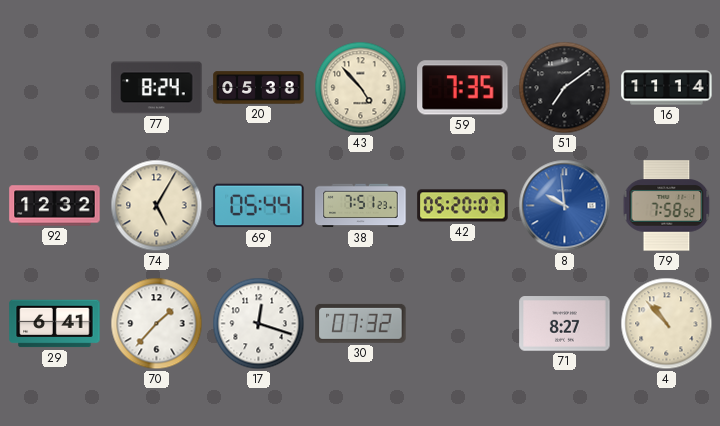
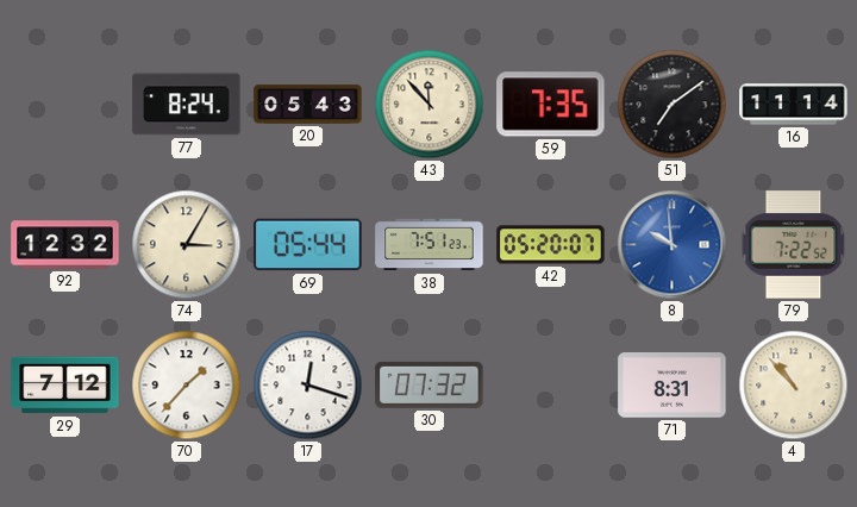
20: 05:38 -> 05:43 (308, 105)
43: 4:53 -> 11:53 (430, 105)
74: 5:05 -> 3:05 (187, 245)
79: 7:58 -> 7:22 (794, 245)
29: 6:41 -> 7:12 (65, 386)
71: 8:27 -> 8:31 (673, 386)
